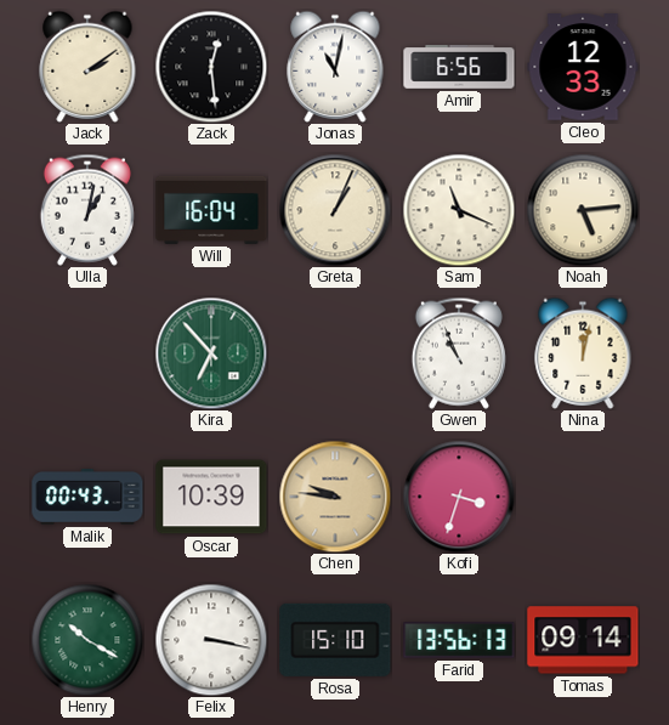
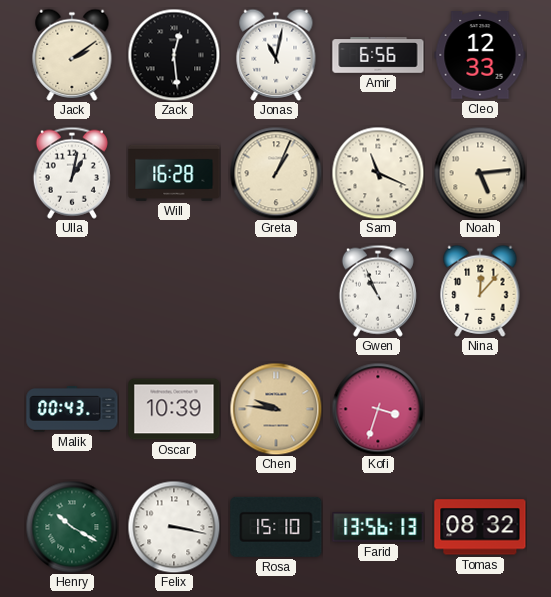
Will: 16:04 -> 16:28 (174, 173)
Kira: 6:53 -> none (211, 353)
Nina: 12:02 -> 12:07 (480, 291)
Tomas: 09:14 -> 08:32 (480, 527)
